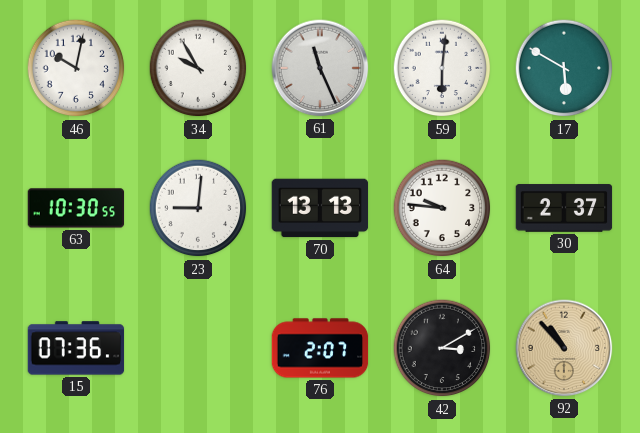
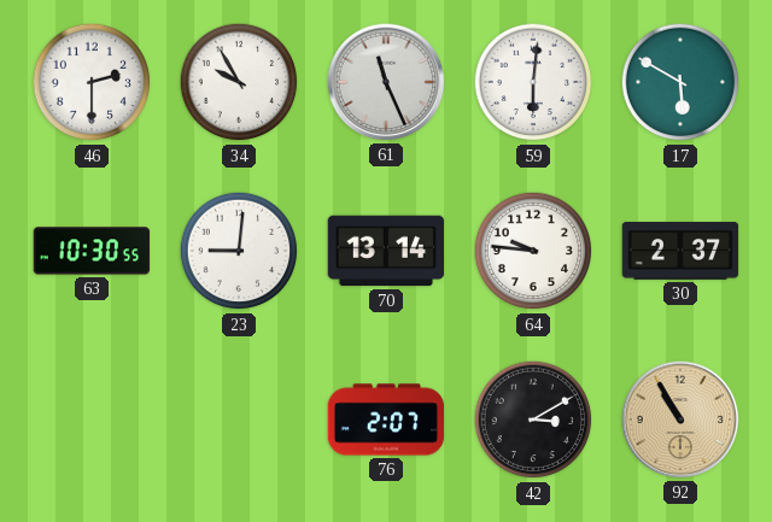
46: 10:02 -> 2:30 (92, 82)
70: 13:13 -> 13:14 (386, 251)
15: 07:36 -> none (76, 348)
92: 10:53 -> 10:55 (680, 420)
